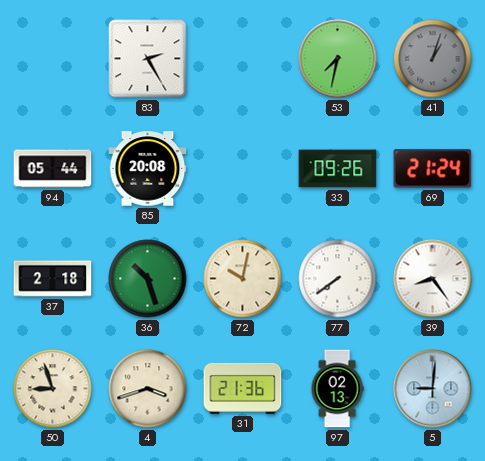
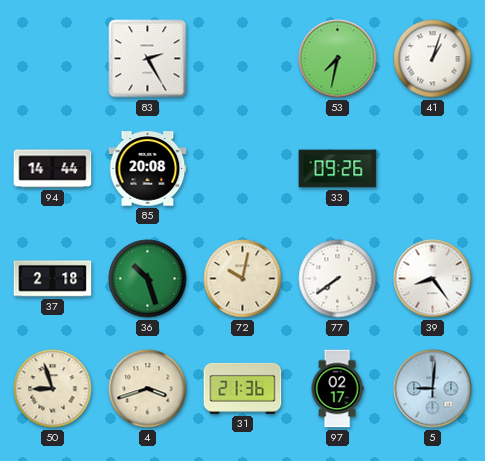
41 dial: grey -> white (433, 59)
94: 05:44 -> 14:44 (53, 169)
69: 21:24 -> none (433, 169)
97: 02:13 -> 02:17 (337, 389)
